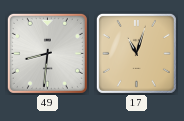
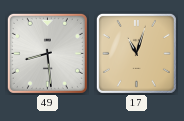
49: 8:31 -> 8:29 (47, 53)
